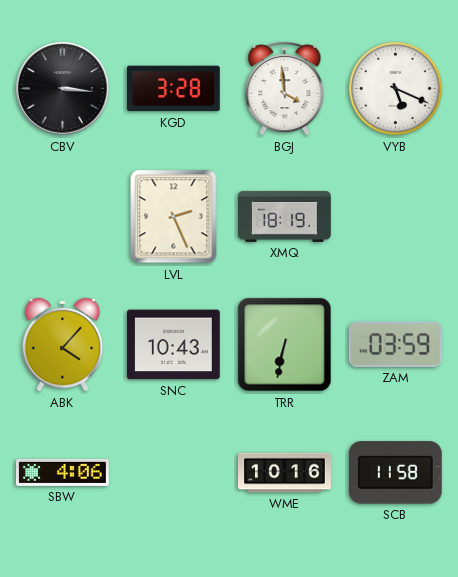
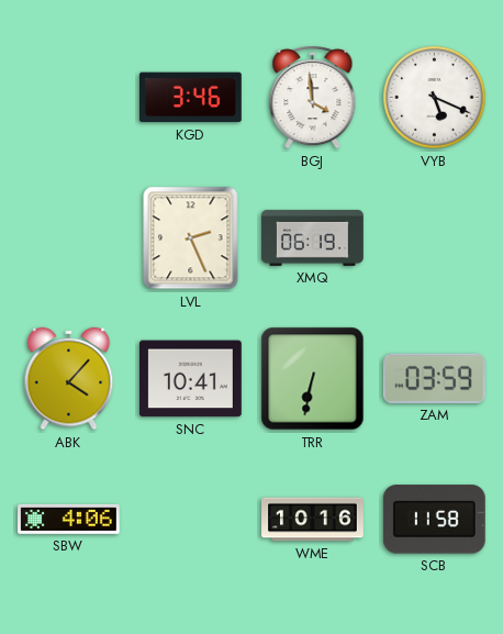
CBV: 3:16 -> none (63, 89)
KGD: 3:28 -> 3:46 (191, 98)
XMQ: 18:19 -> 06:19 (313, 237)
SNC: 10:43 -> 10:41 (191, 379)
